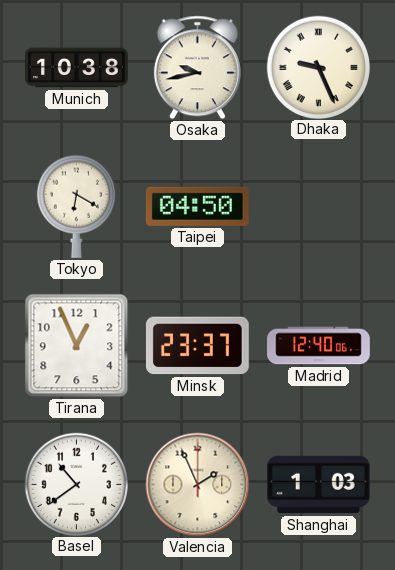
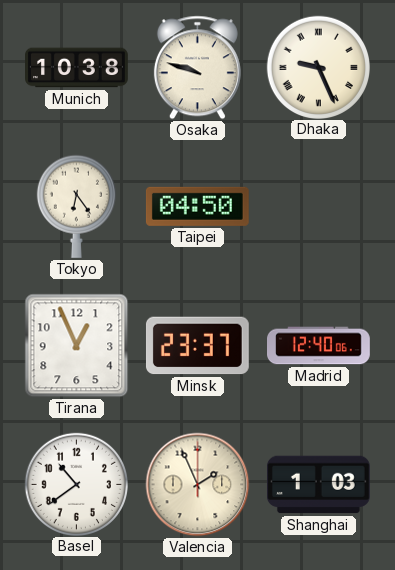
Osaka: 9:43 -> 9:48 (197, 68)
Tokyo: 6:20 -> 6:24 (76, 206)
